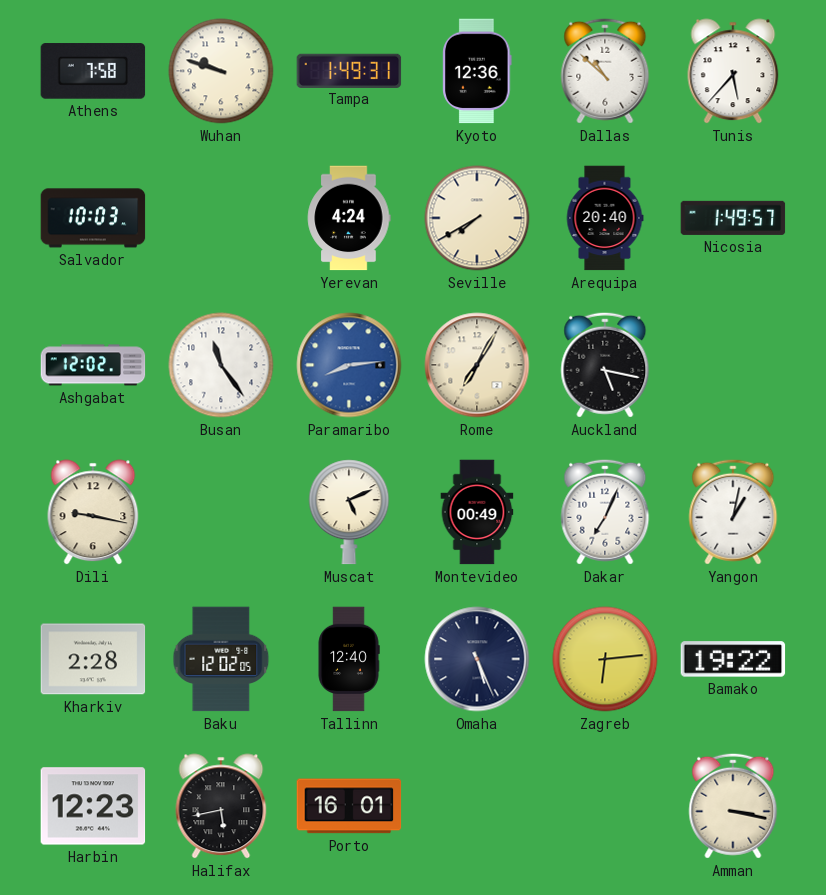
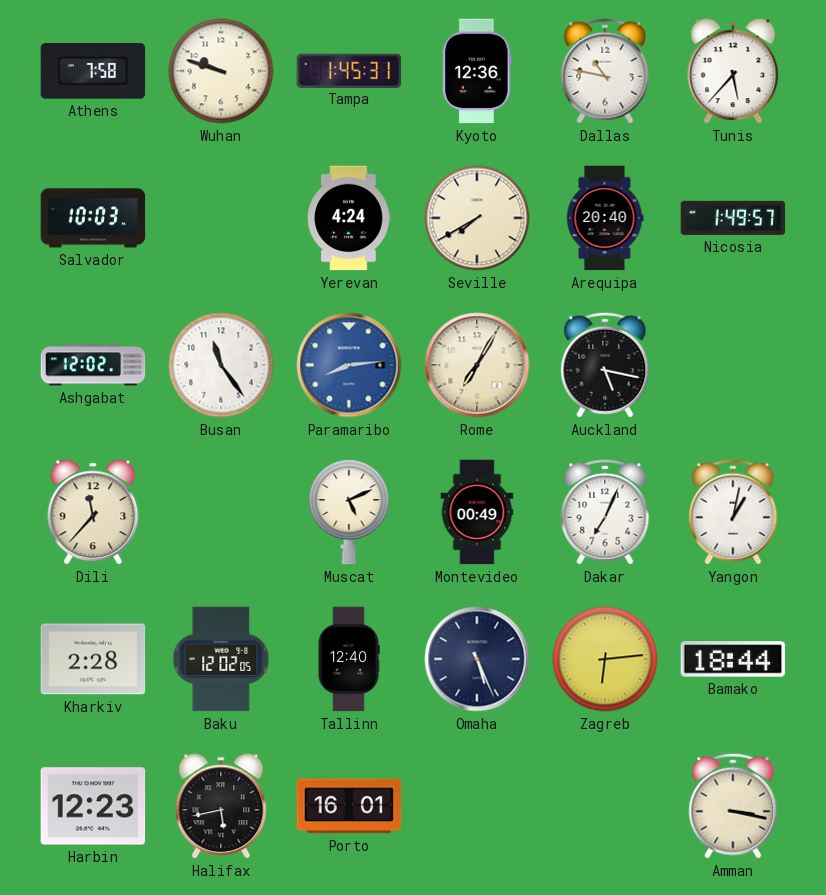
Tampa: 1:49 -> 1:45 (349, 70)
Dallas: 10:52 -> 10:47 (605, 71)
Dili: 9:17 -> 11:37 (93, 512)
Bamako: 19:22 -> 18:44 (733, 659)
